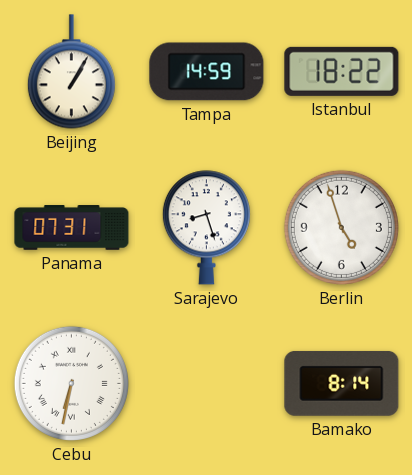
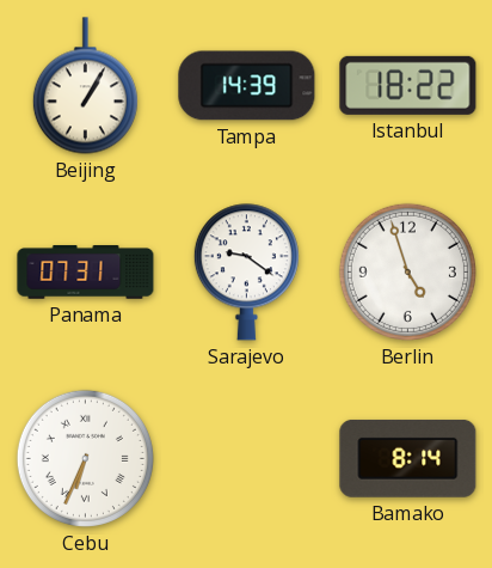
Tampa: 14:59 -> 14:39 (247, 86)
Sarajevo: 8:27 -> 9:21 (246, 273)
Cebu: 6:32 -> 6:34 (85, 458)
